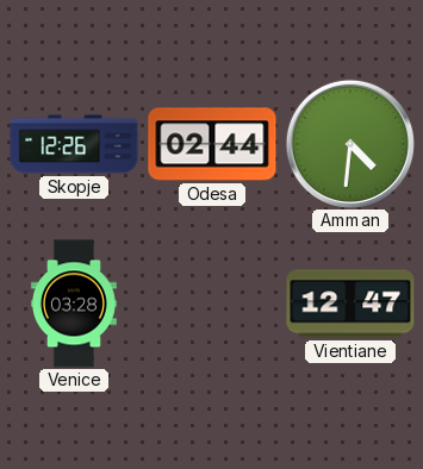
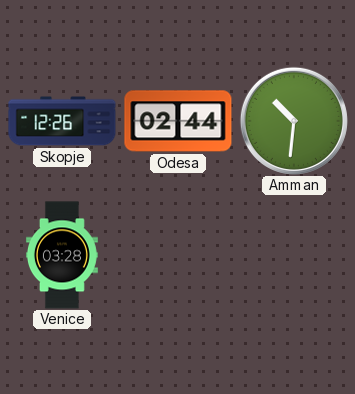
Amman: 4:31 -> 10:31 (294, 121)
Vientiane: 12:47 -> none (350, 304)
